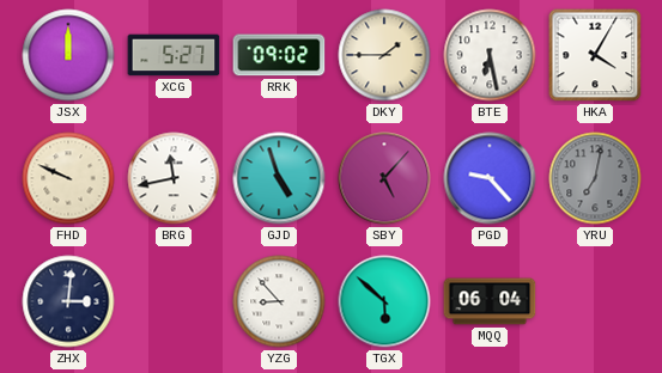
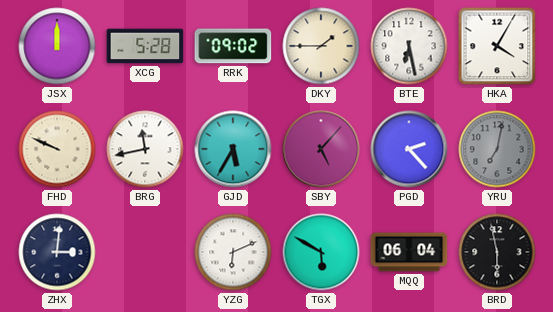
XCG: 5:27 -> 5:28 (145, 46)
GJD: 4:57 -> 5:35 (233, 149)
PGD: 9:23 -> 2:23 (409, 149)
YZG: 8:53 -> 6:11 (233, 252)
TGX: 5:52 -> 5:50 (321, 252)
BRD: none -> 5:58 (497, 252)
